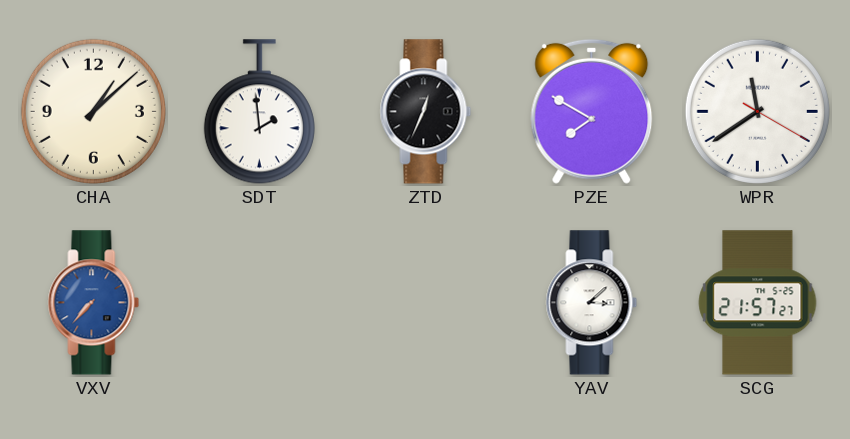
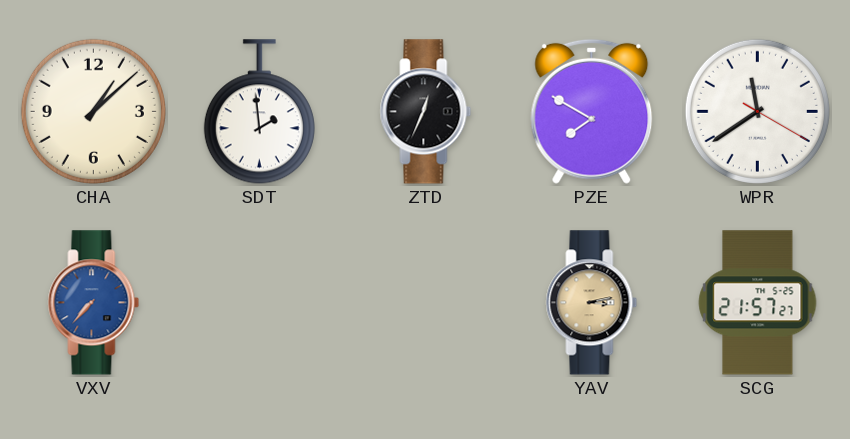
YAV: 3:08 -> 3:13 (592, 303)
YAV dial: white -> champagne (592, 303)
